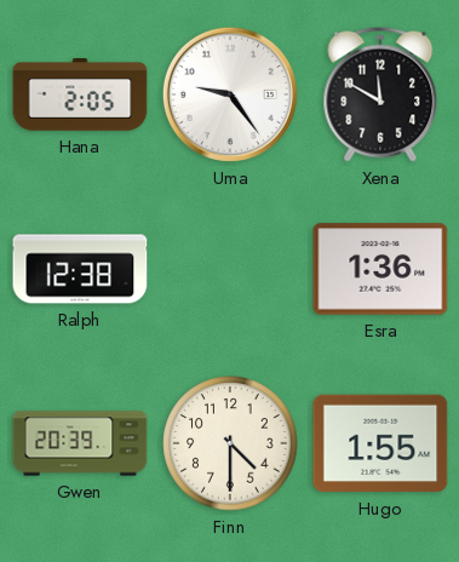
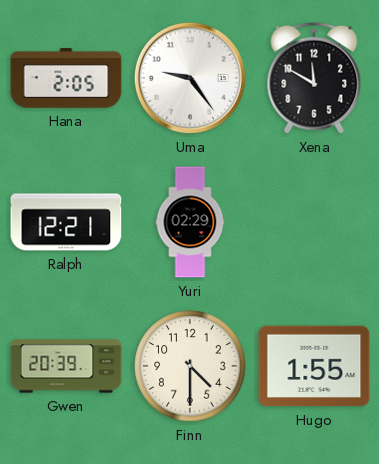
Ralph: 12:38 -> 12:21 (66, 222)
Yuri: none -> 02:29 (190, 222)
Esra: 1:36 -> none (380, 269)
